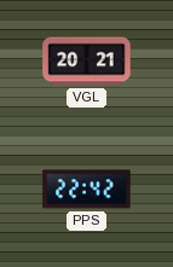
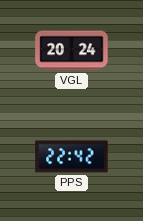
VGL: 20:21 -> 20:24 (72, 51)
